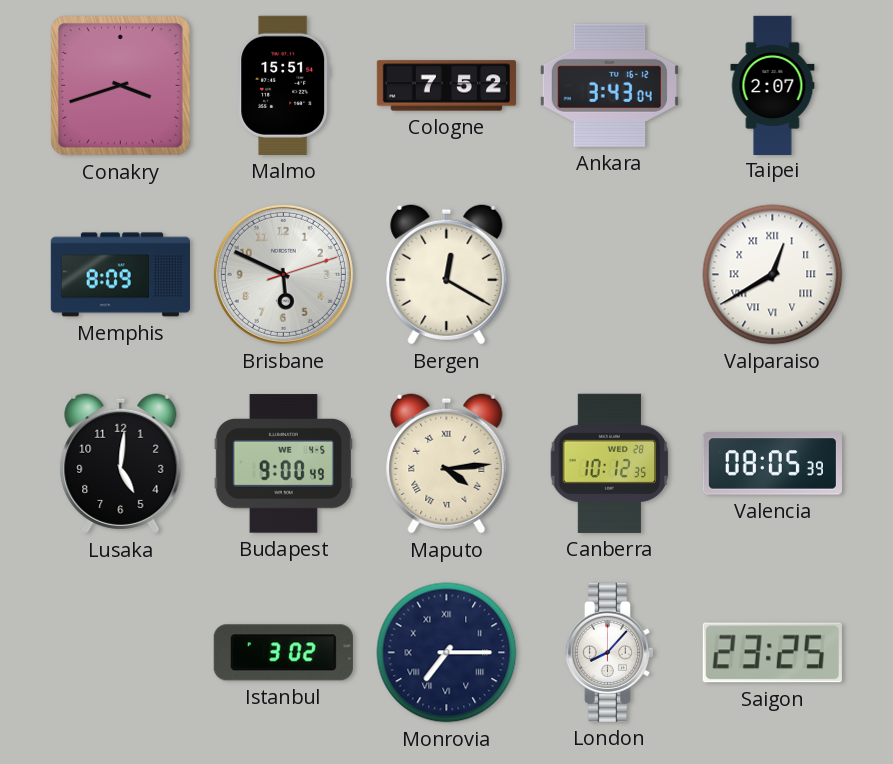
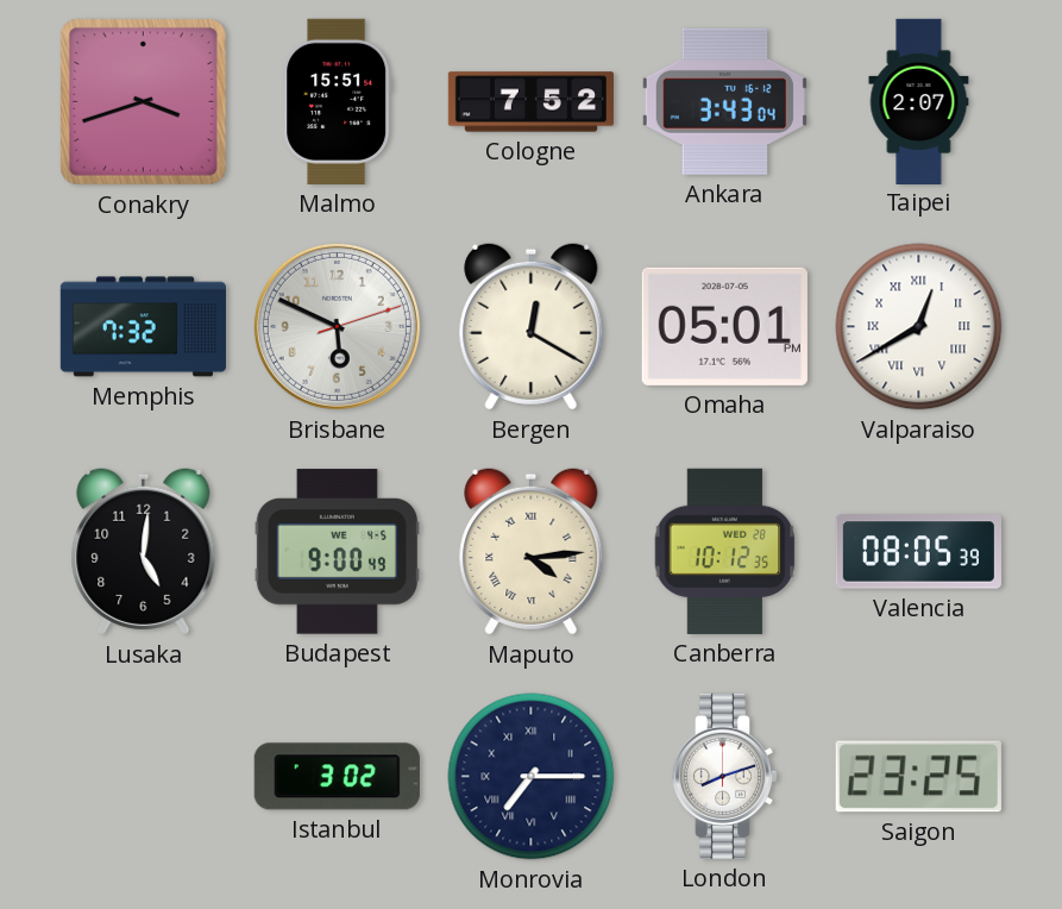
Memphis: 8:09 -> 7:32 (143, 327)
Omaha: none -> 05:01 (724, 326)
London: 8:07 -> 8:12 (725, 776)
